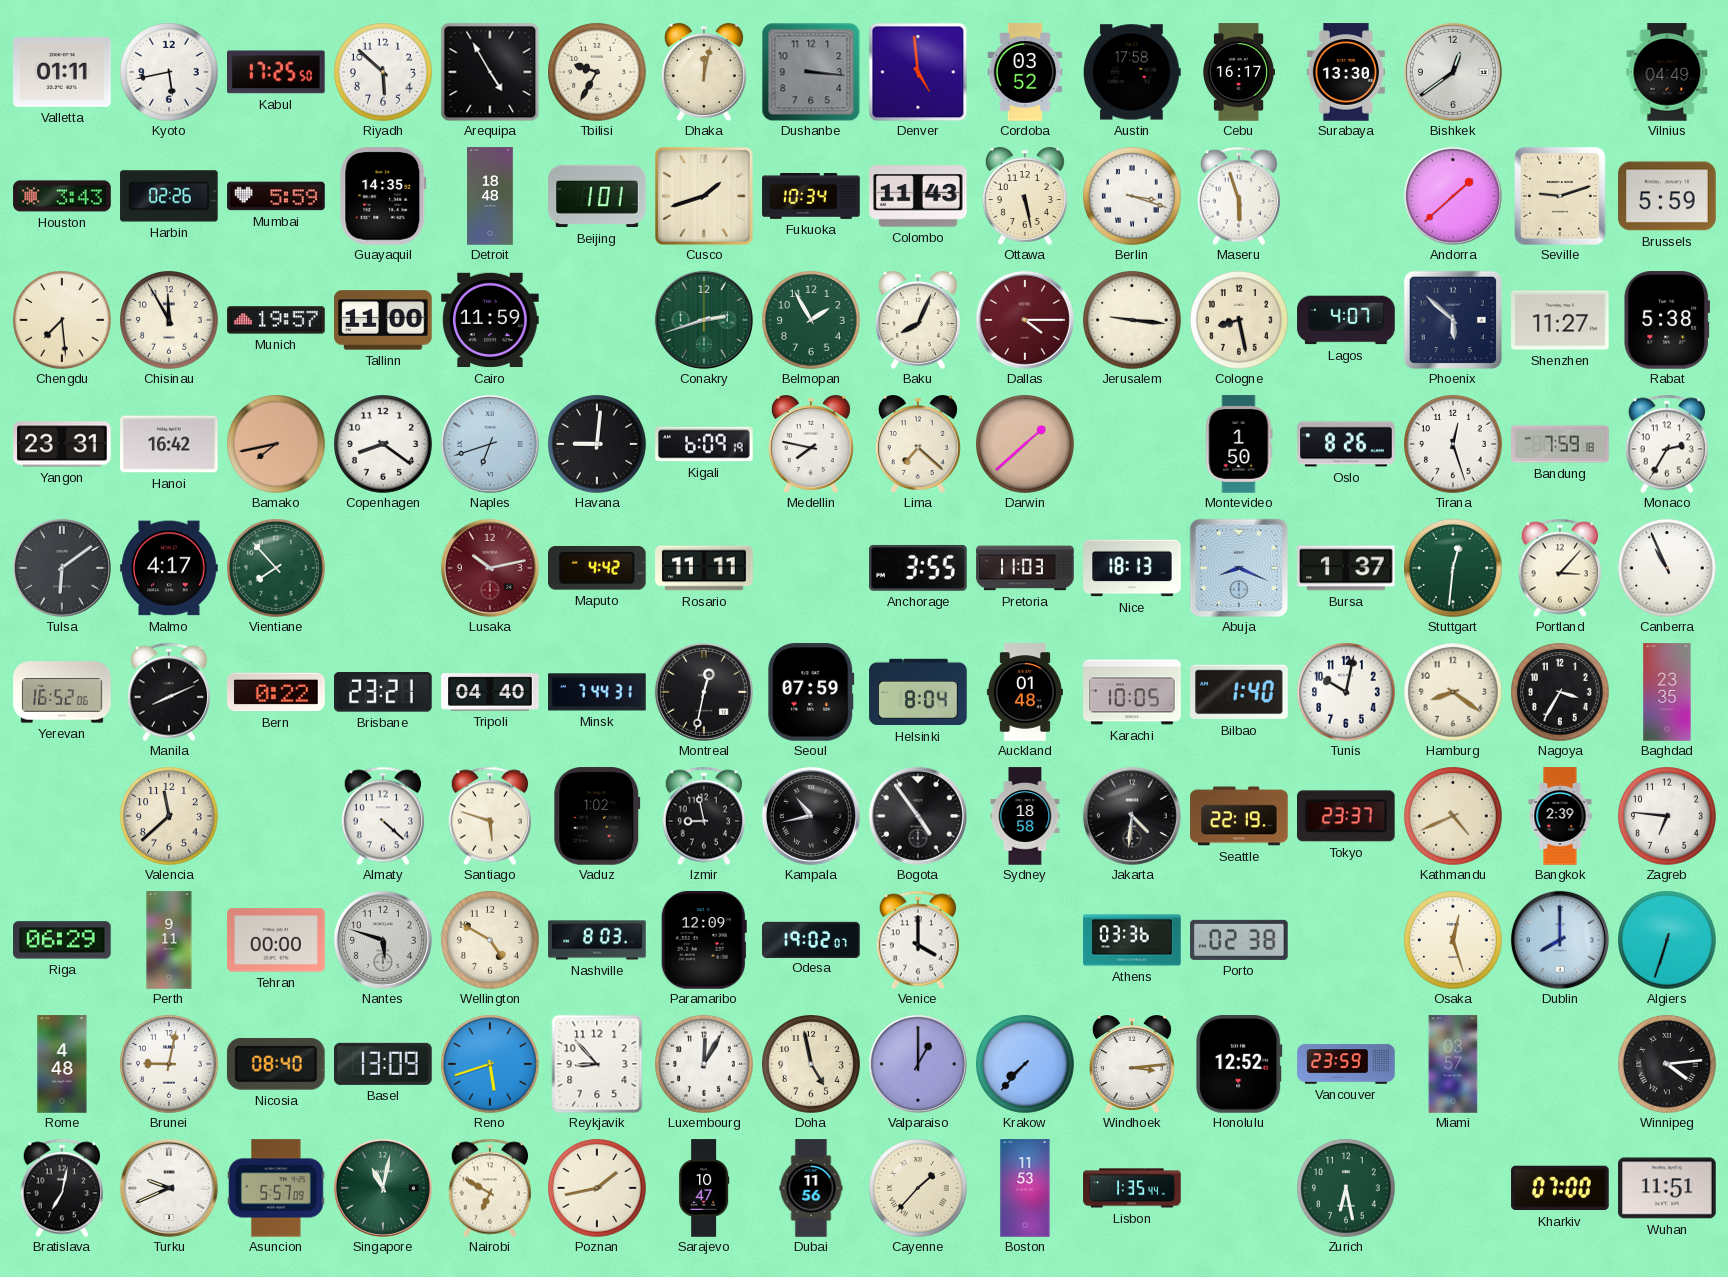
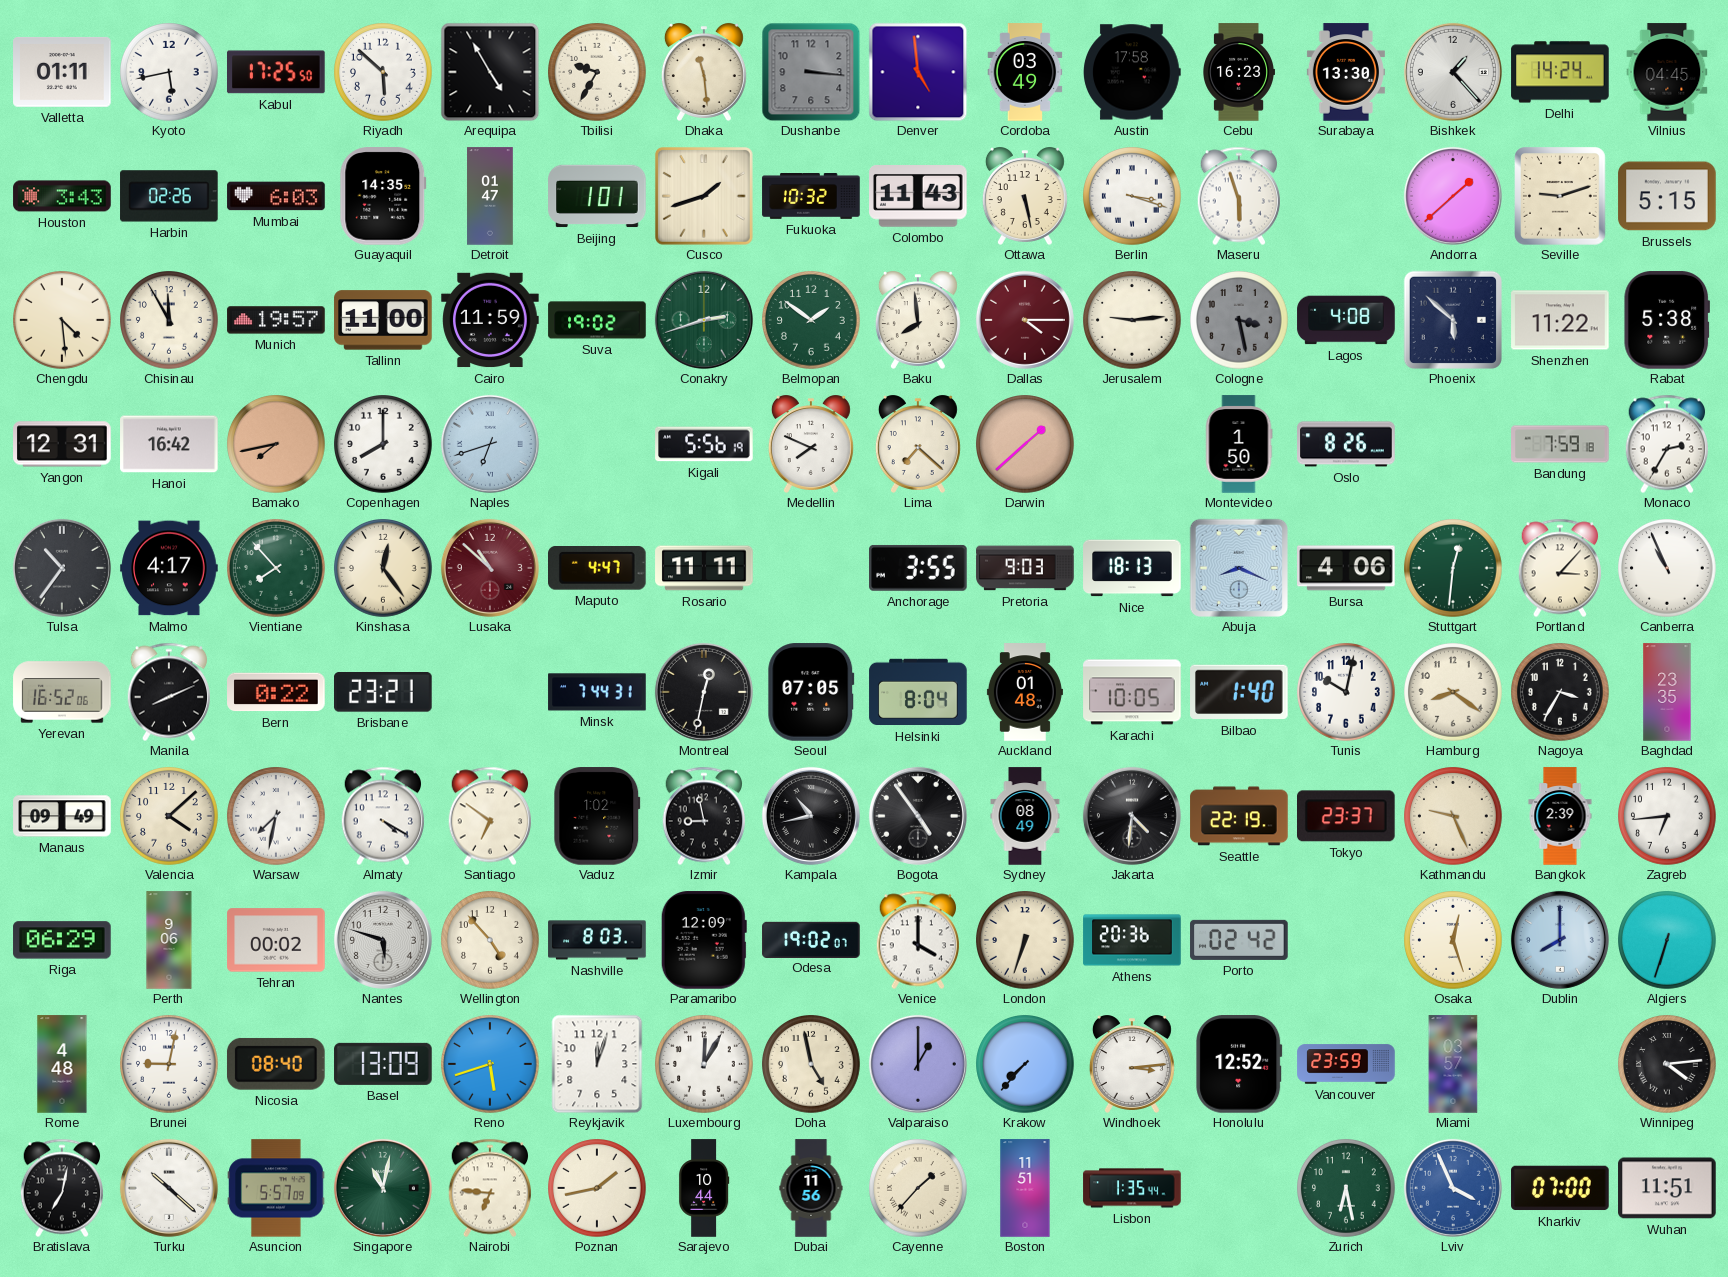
Dhaka: 12:02 -> 11:29 (704, 72)
Cordoba: 03:52 -> 03:49 (1025, 72)
Cebu: 16:17 -> 16:23 (1239, 72)
Bishkek: 12:39 -> 1:23 (1453, 72)
Delhi: none -> 14:24 (1560, 72)
Vilnius: 04:49 -> 04:45 (1667, 72)
Mumbai: 5:59 -> 6:03 (276, 196)
Detroit: 18:48 -> 01:47 (490, 196)
Fukuoka: 10:34 -> 10:32 (811, 197)
Brussels: 5:59 -> 5:15 (1667, 196)
Chengdu: 7:29 -> 4:29 (63, 321)
Suva: none -> 19:02 (597, 320)
Belmopan: 1:55 -> 1:51 (812, 321)
Baku: 8:04 -> 7:59 (918, 320)
Jerusalem: 9:16 -> 9:14 (1133, 321)
Cologne: 8:28 -> 3:28 (1240, 321)
Cologne dial: cream -> grey (1240, 321)
Lagos: 4:07 -> 4:08 (1346, 320)
Shenzhen: 11:27 -> 11:22 (1560, 320)
Yangon: 23:31 -> 12:31 (62, 444)
Copenhagen: 8:21 -> 8:00 (384, 445)
Havana: 9:01 -> none (598, 445)
Kigali: 6:09 -> 5:56 (704, 444)
Medellin: 7:47 -> 7:49 (811, 444)
Tirana: 12:27 -> none (1454, 445)
Tulsa: 6:09 -> 10:36 (62, 568)
Kinshasa: none -> 12:24 (384, 569)
Lusaka: 10:13 -> 10:52 (490, 568)
Maputo: 4:42 -> 4:47 (598, 569)
Pretoria: 11:03 -> 9:03 (1025, 568)
Bursa: 1:37 -> 4:06 (1346, 568)
Tripoli: 04:40 -> none (490, 692)
Seoul: 07:59 -> 07:05 (811, 692)
Manaus: none -> 09:49 (62, 816)
Valencia: 11:38 -> 4:08 (170, 817)
Warsaw: none -> 7:32 (277, 817)
Almaty: 4:22 -> 4:20 (383, 816)
Santiago: 5:48 -> 6:51 (490, 816)
Sydney: 18:58 -> 08:49 (1025, 816)
Kathmandu: 4:41 -> 9:26 (1454, 817)
Zagreb: 6:46 -> 6:44 (1668, 817)
Perth: 9:11 -> 9:06 (169, 940)
Tehran: 00:00 -> 00:02 (276, 940)
Wellington: 4:50 -> 4:53 (491, 941)
London: none -> 6:33 (1026, 941)
Athens: 03:36 -> 20:36 (1132, 940)
Porto: 02:38 -> 02:42 (1239, 940)
Reykjavik: 8:53 -> 12:03 (597, 1064)
Turku: 9:41 -> 10:22 (169, 1188)
Nairobi: 6:50 -> 6:46 (490, 1188)
Sarajevo: 10:47 -> 10:44 (704, 1188)
Boston: 11:53 -> 11:51 (1025, 1188)
Lviv: none -> 3:56 (1453, 1188)
